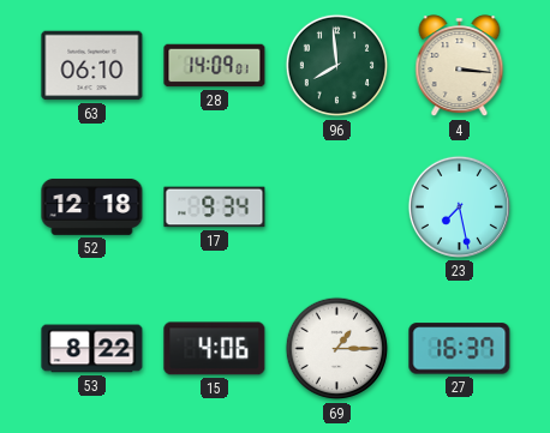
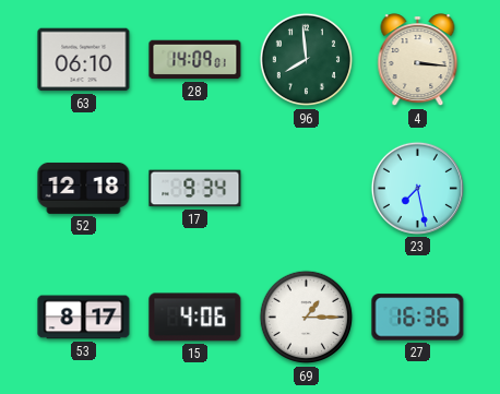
53: 8:22 -> 8:17 (84, 318)
27: 16:37 -> 16:36 (418, 318)
